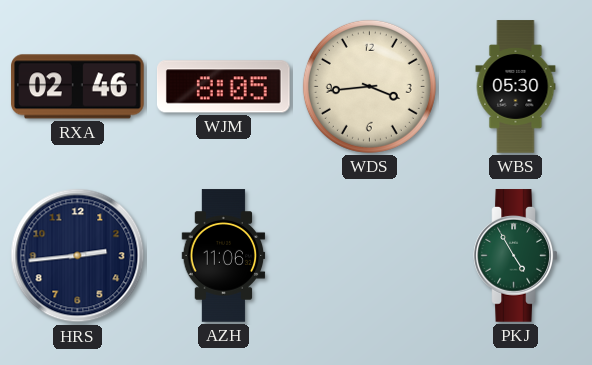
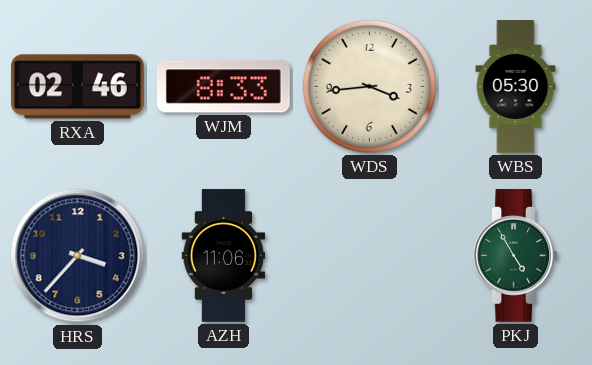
WJM: 8:05 -> 8:33 (223, 87)
HRS: 2:44 -> 3:37 (78, 256)
